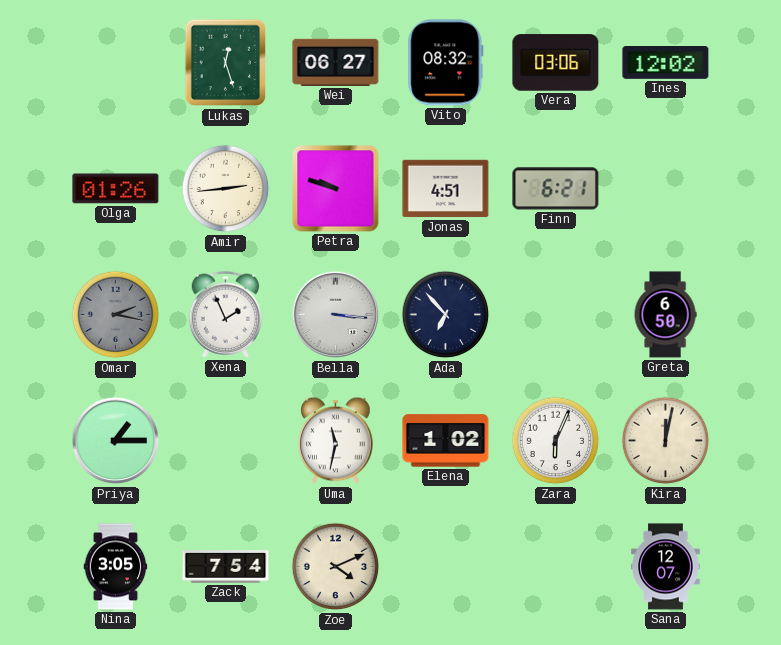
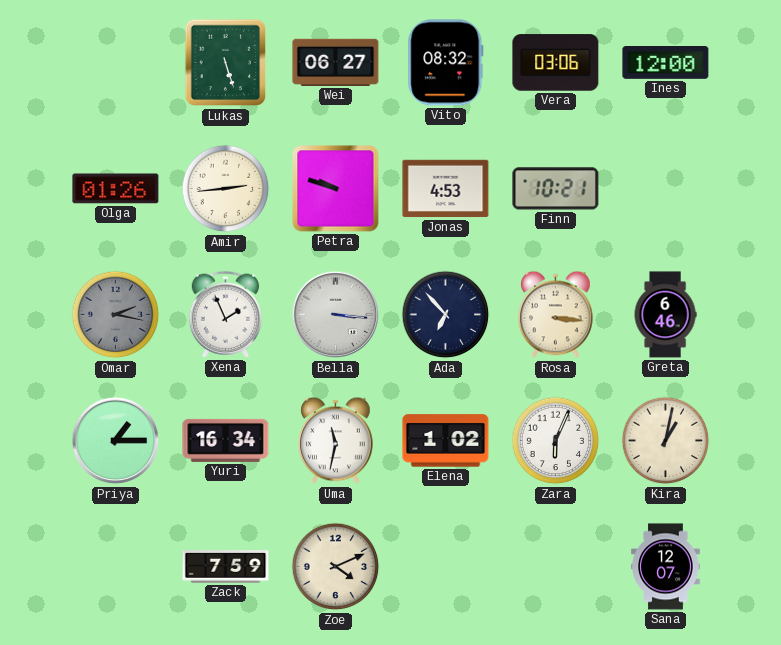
Lukas: 12:27 -> 5:27 (225, 63)
Ines: 12:02 -> 12:00 (666, 63)
Jonas: 4:51 -> 4:53 (446, 189)
Finn: 6:21 -> 10:21 (556, 189)
Rosa: none -> 3:16 (556, 315)
Greta: 6:50 -> 6:46 (665, 315)
Yuri: none -> 16:34 (226, 440)
Kira: 12:02 -> 1:02 (666, 441)
Nina: 3:05 -> none (116, 567)
Zack: 7:54 -> 7:59 (226, 567)
